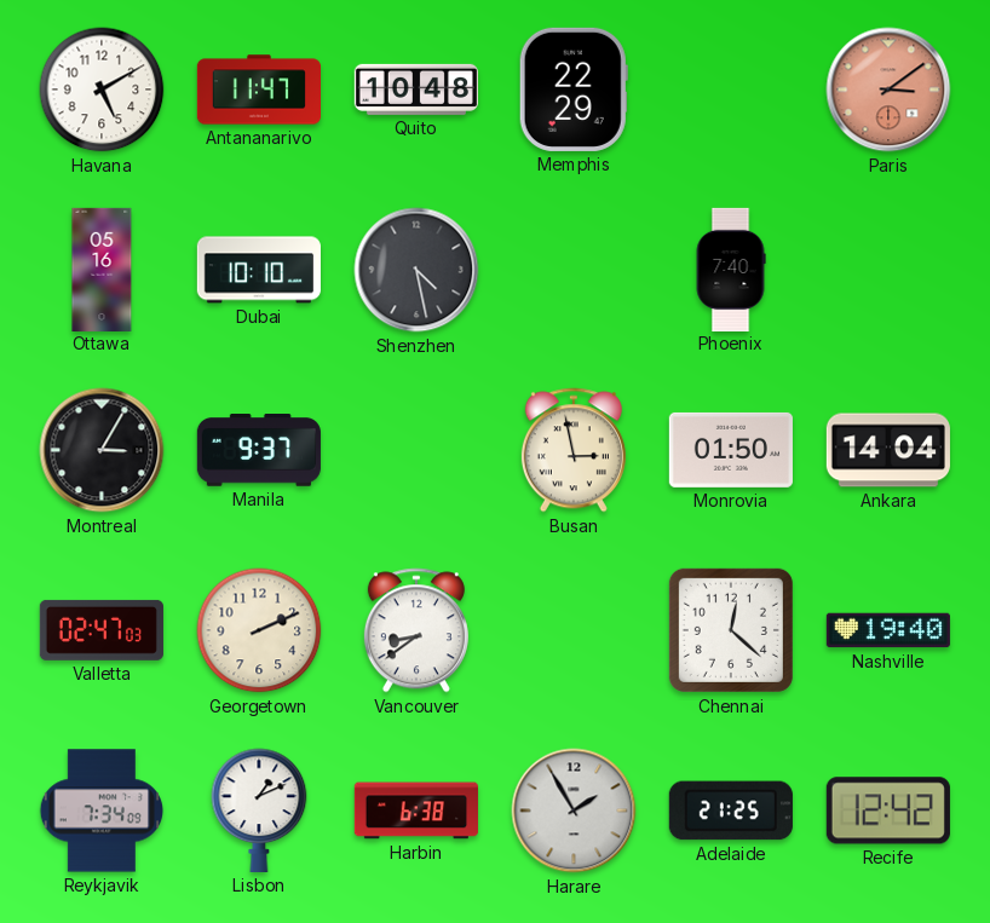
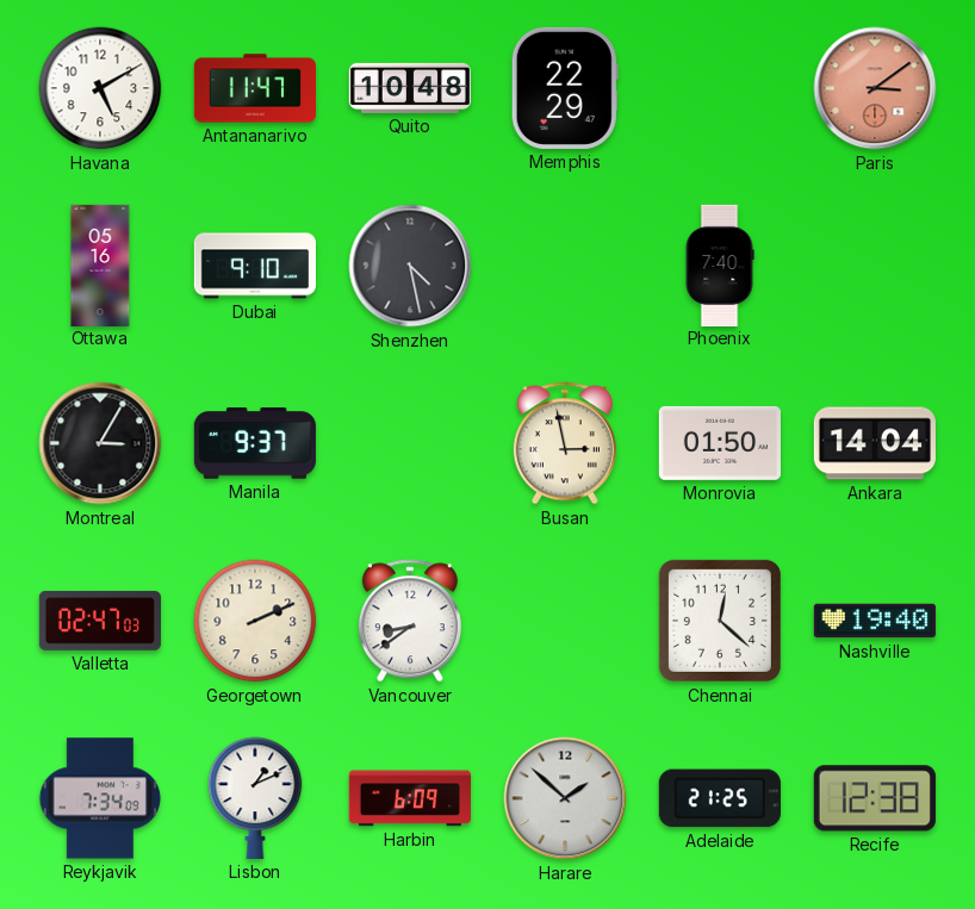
Dubai: 10:10 -> 9:10 (255, 266)
Harbin: 6:38 -> 6:09 (410, 798)
Harare: 1:55 -> 1:52 (565, 798)
Recife: 12:42 -> 12:38 (875, 798)
